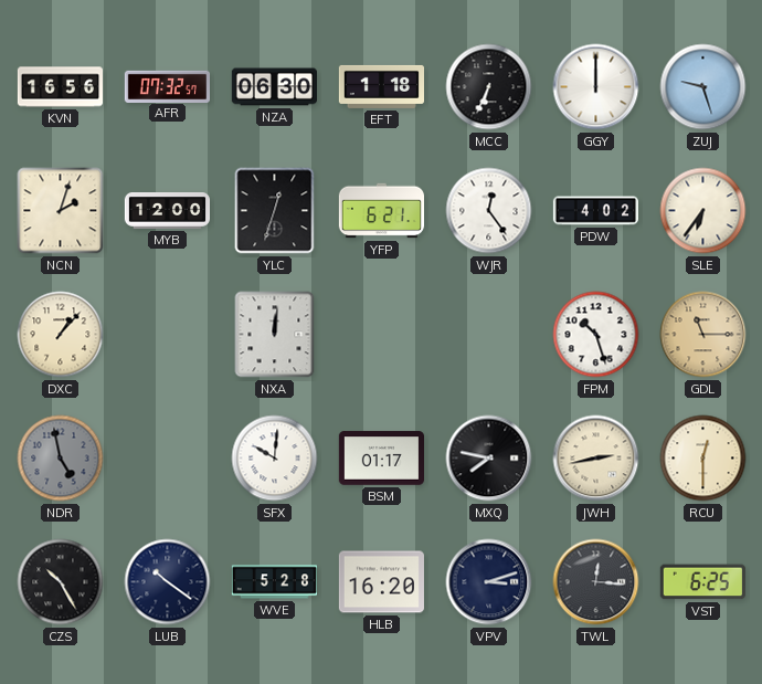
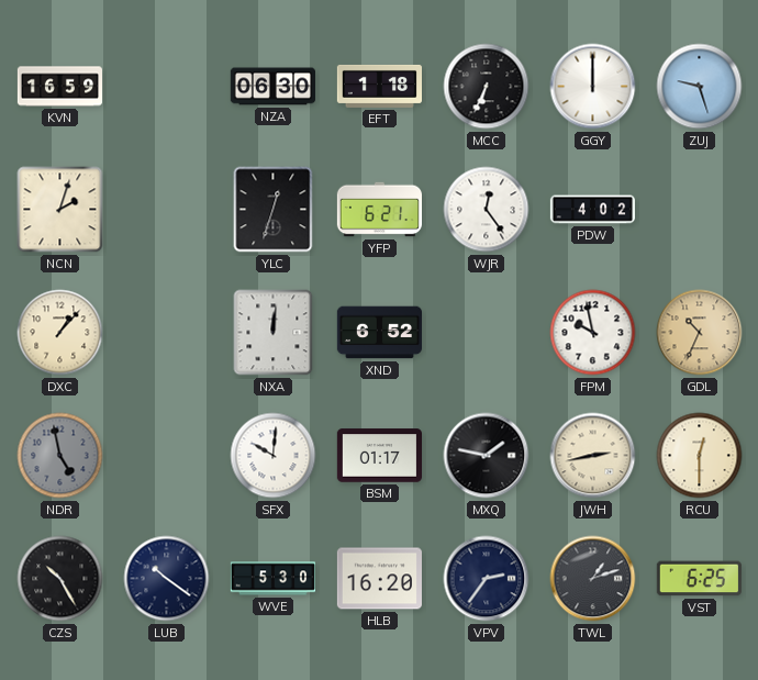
KVN: 16:56 -> 16:59 (60, 87)
AFR: 07:32 -> none (167, 86)
MYB: 12:00 -> none (167, 211)
SLE: 6:36 -> none (703, 211)
XND: none -> 6:52 (379, 333)
FPM: 10:27 -> 9:58 (593, 333)
GDL: 11:15 -> 10:34 (700, 333)
MXQ: 7:47 -> 1:47 (487, 456)
WVE: 5:28 -> 5:30 (272, 579)
VPV: 3:12 -> 2:36 (487, 579)
TWL: 12:16 -> 1:12 (593, 579)
